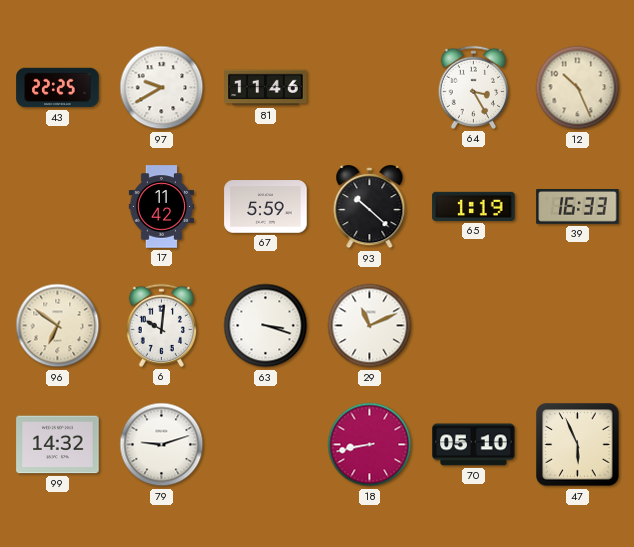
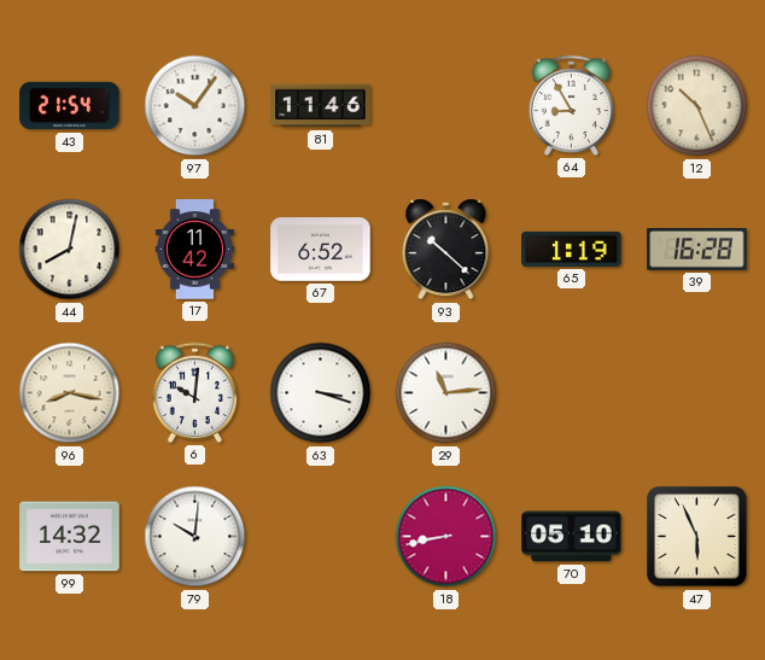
43: 22:25 -> 21:54 (70, 106)
97: 9:40 -> 10:06 (195, 106)
64: 3:25 -> 8:55 (571, 105)
44: none -> 8:02 (70, 250)
67: 5:59 -> 6:52 (321, 250)
39: 16:33 -> 16:28 (697, 250)
96: 6:51 -> 8:17 (70, 393)
29: 11:11 -> 11:14 (446, 393)
79: 9:12 -> 10:01 (195, 537)
